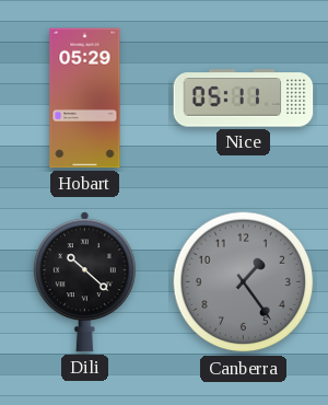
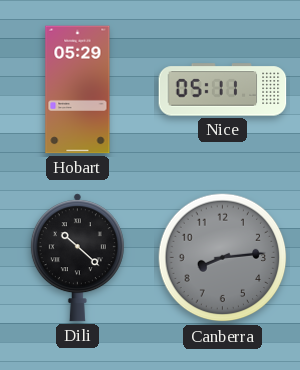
Canberra: 1:24 -> 8:14 (223, 258)
